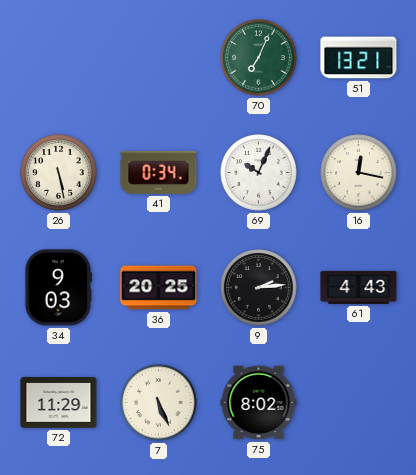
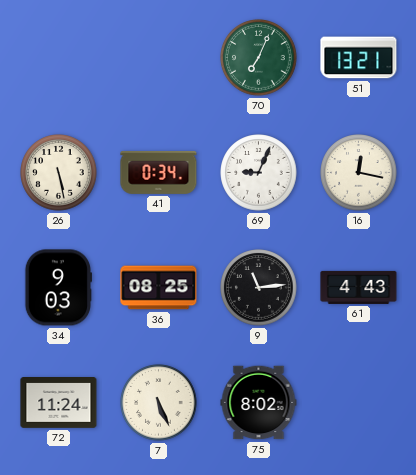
69: 10:04 -> 9:04 (259, 173)
36: 20:25 -> 08:25 (159, 288)
9: 2:14 -> 11:14 (259, 288)
72: 11:29 -> 11:24 (59, 403)
